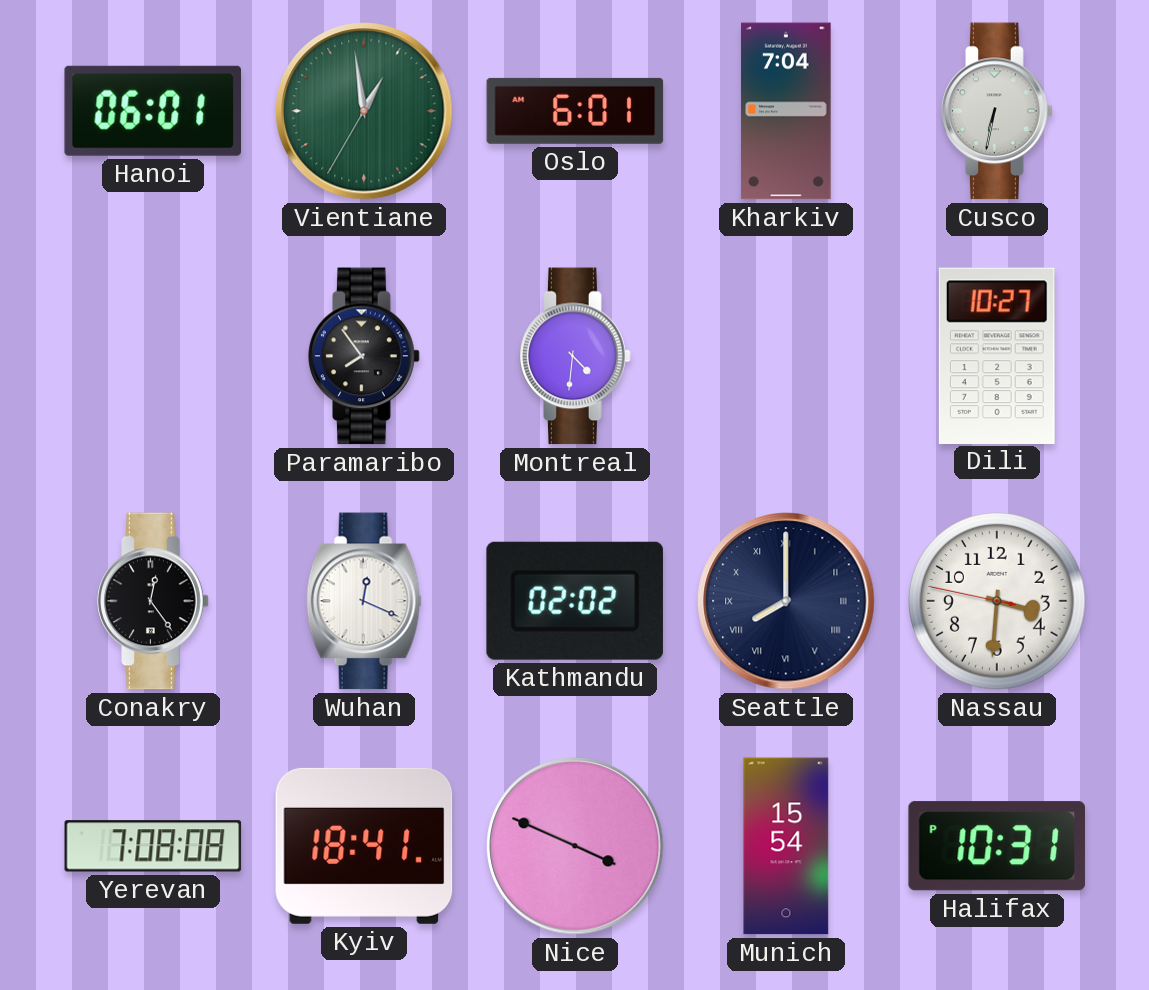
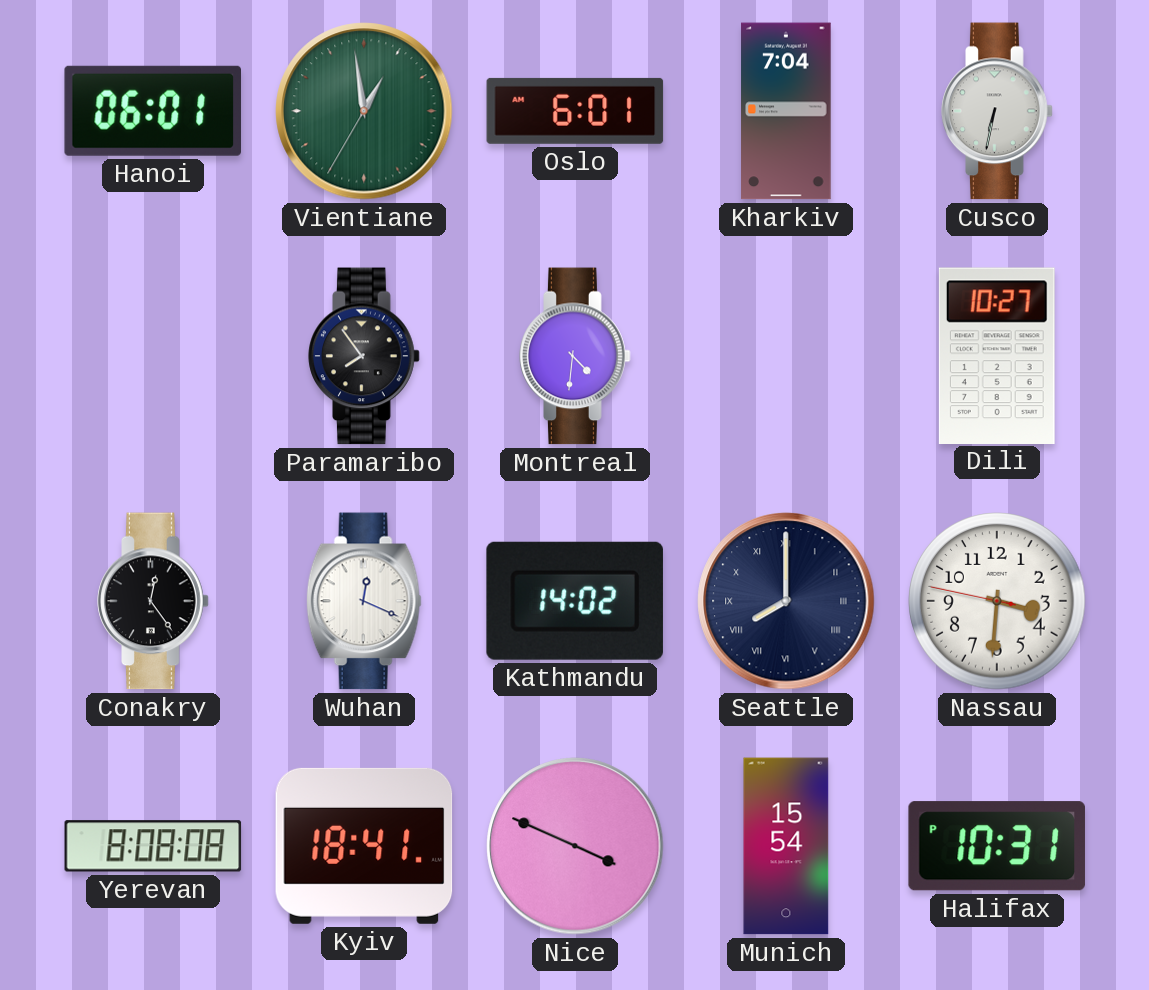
Kathmandu: 02:02 -> 14:02 (575, 601)
Yerevan: 7:08 -> 8:08 (153, 846)
